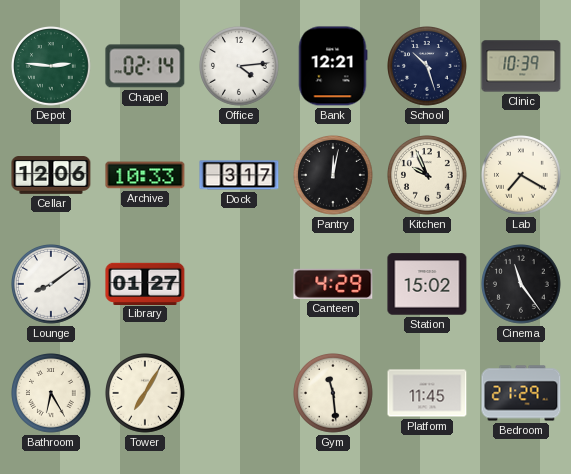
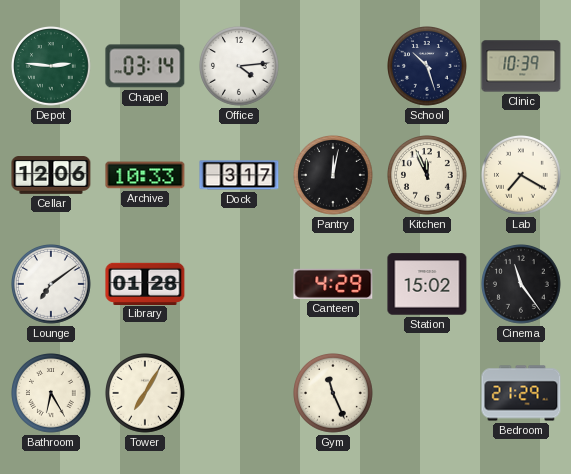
Chapel: 02:14 -> 03:14 (145, 66)
Bank: 12:21 -> none (333, 66)
Kitchen: 9:56 -> 11:56 (428, 176)
Lounge: 8:09 -> 7:09 (52, 285)
Library: 01:27 -> 01:28 (145, 283)
Gym: 11:29 -> 11:26 (334, 394)
Platform: 11:45 -> none (427, 393)
